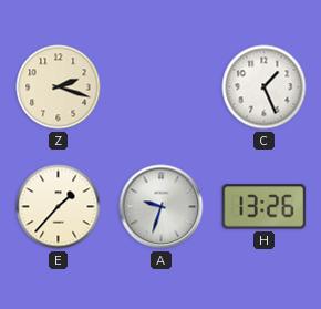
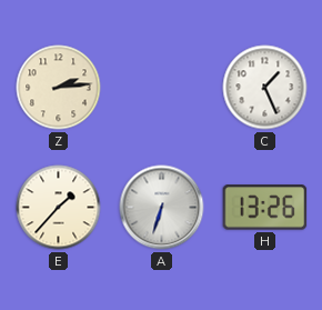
Z: 2:18 -> 2:14 (59, 88)
A: 9:33 -> 6:33 (162, 208)
